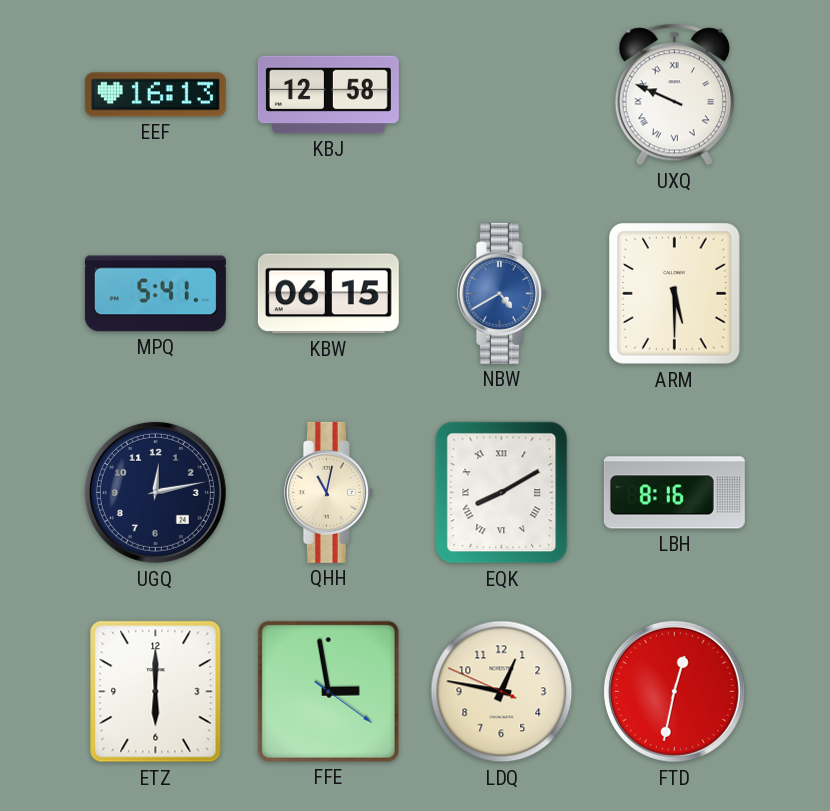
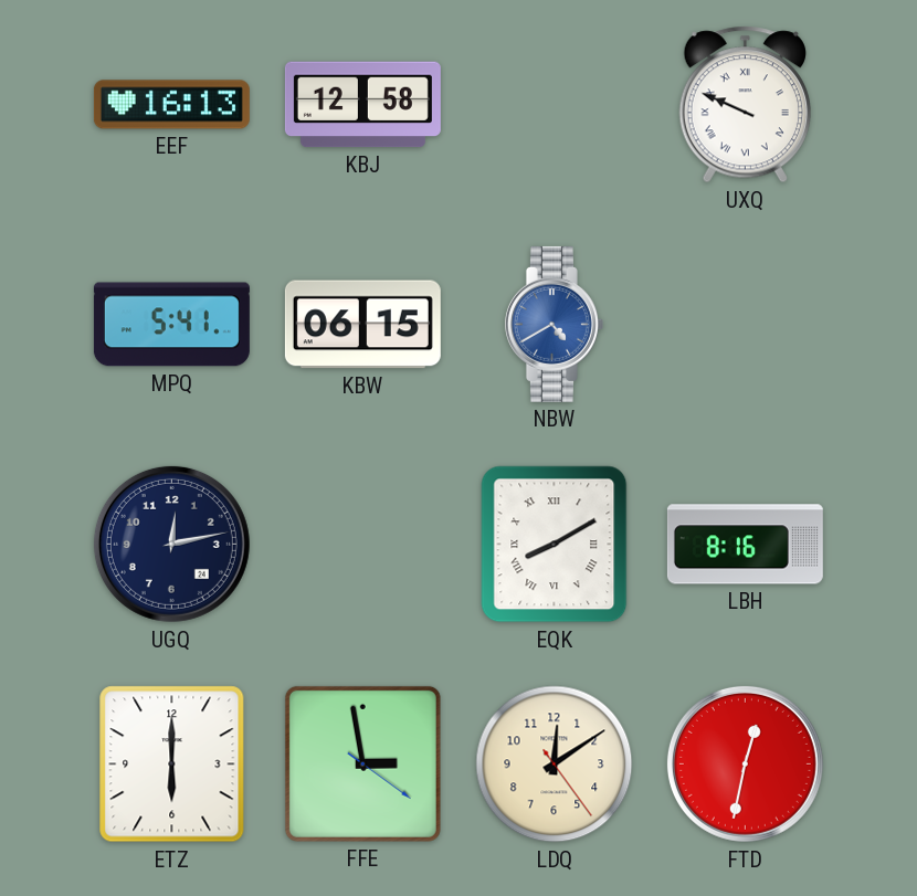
ARM: 5:30 -> none (675, 294)
QHH: 11:02 -> none (328, 492)
LDQ: 12:46 -> 12:09 (555, 765)
